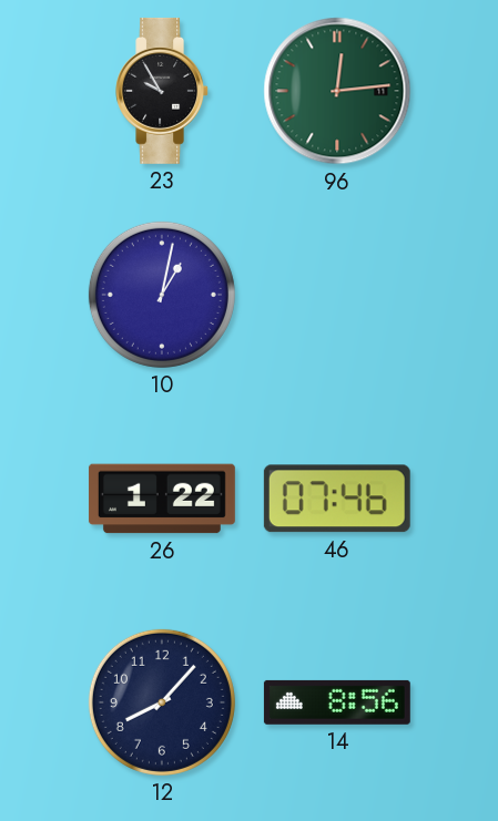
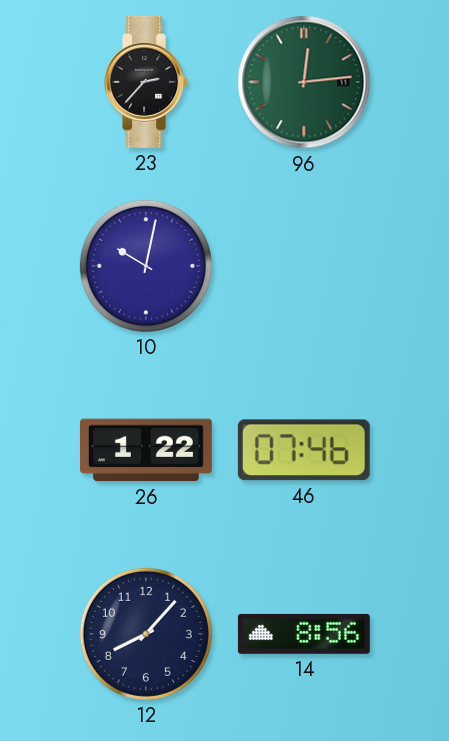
23: 9:55 -> 2:37 (147, 82)
10: 1:02 -> 10:02 (146, 266)
